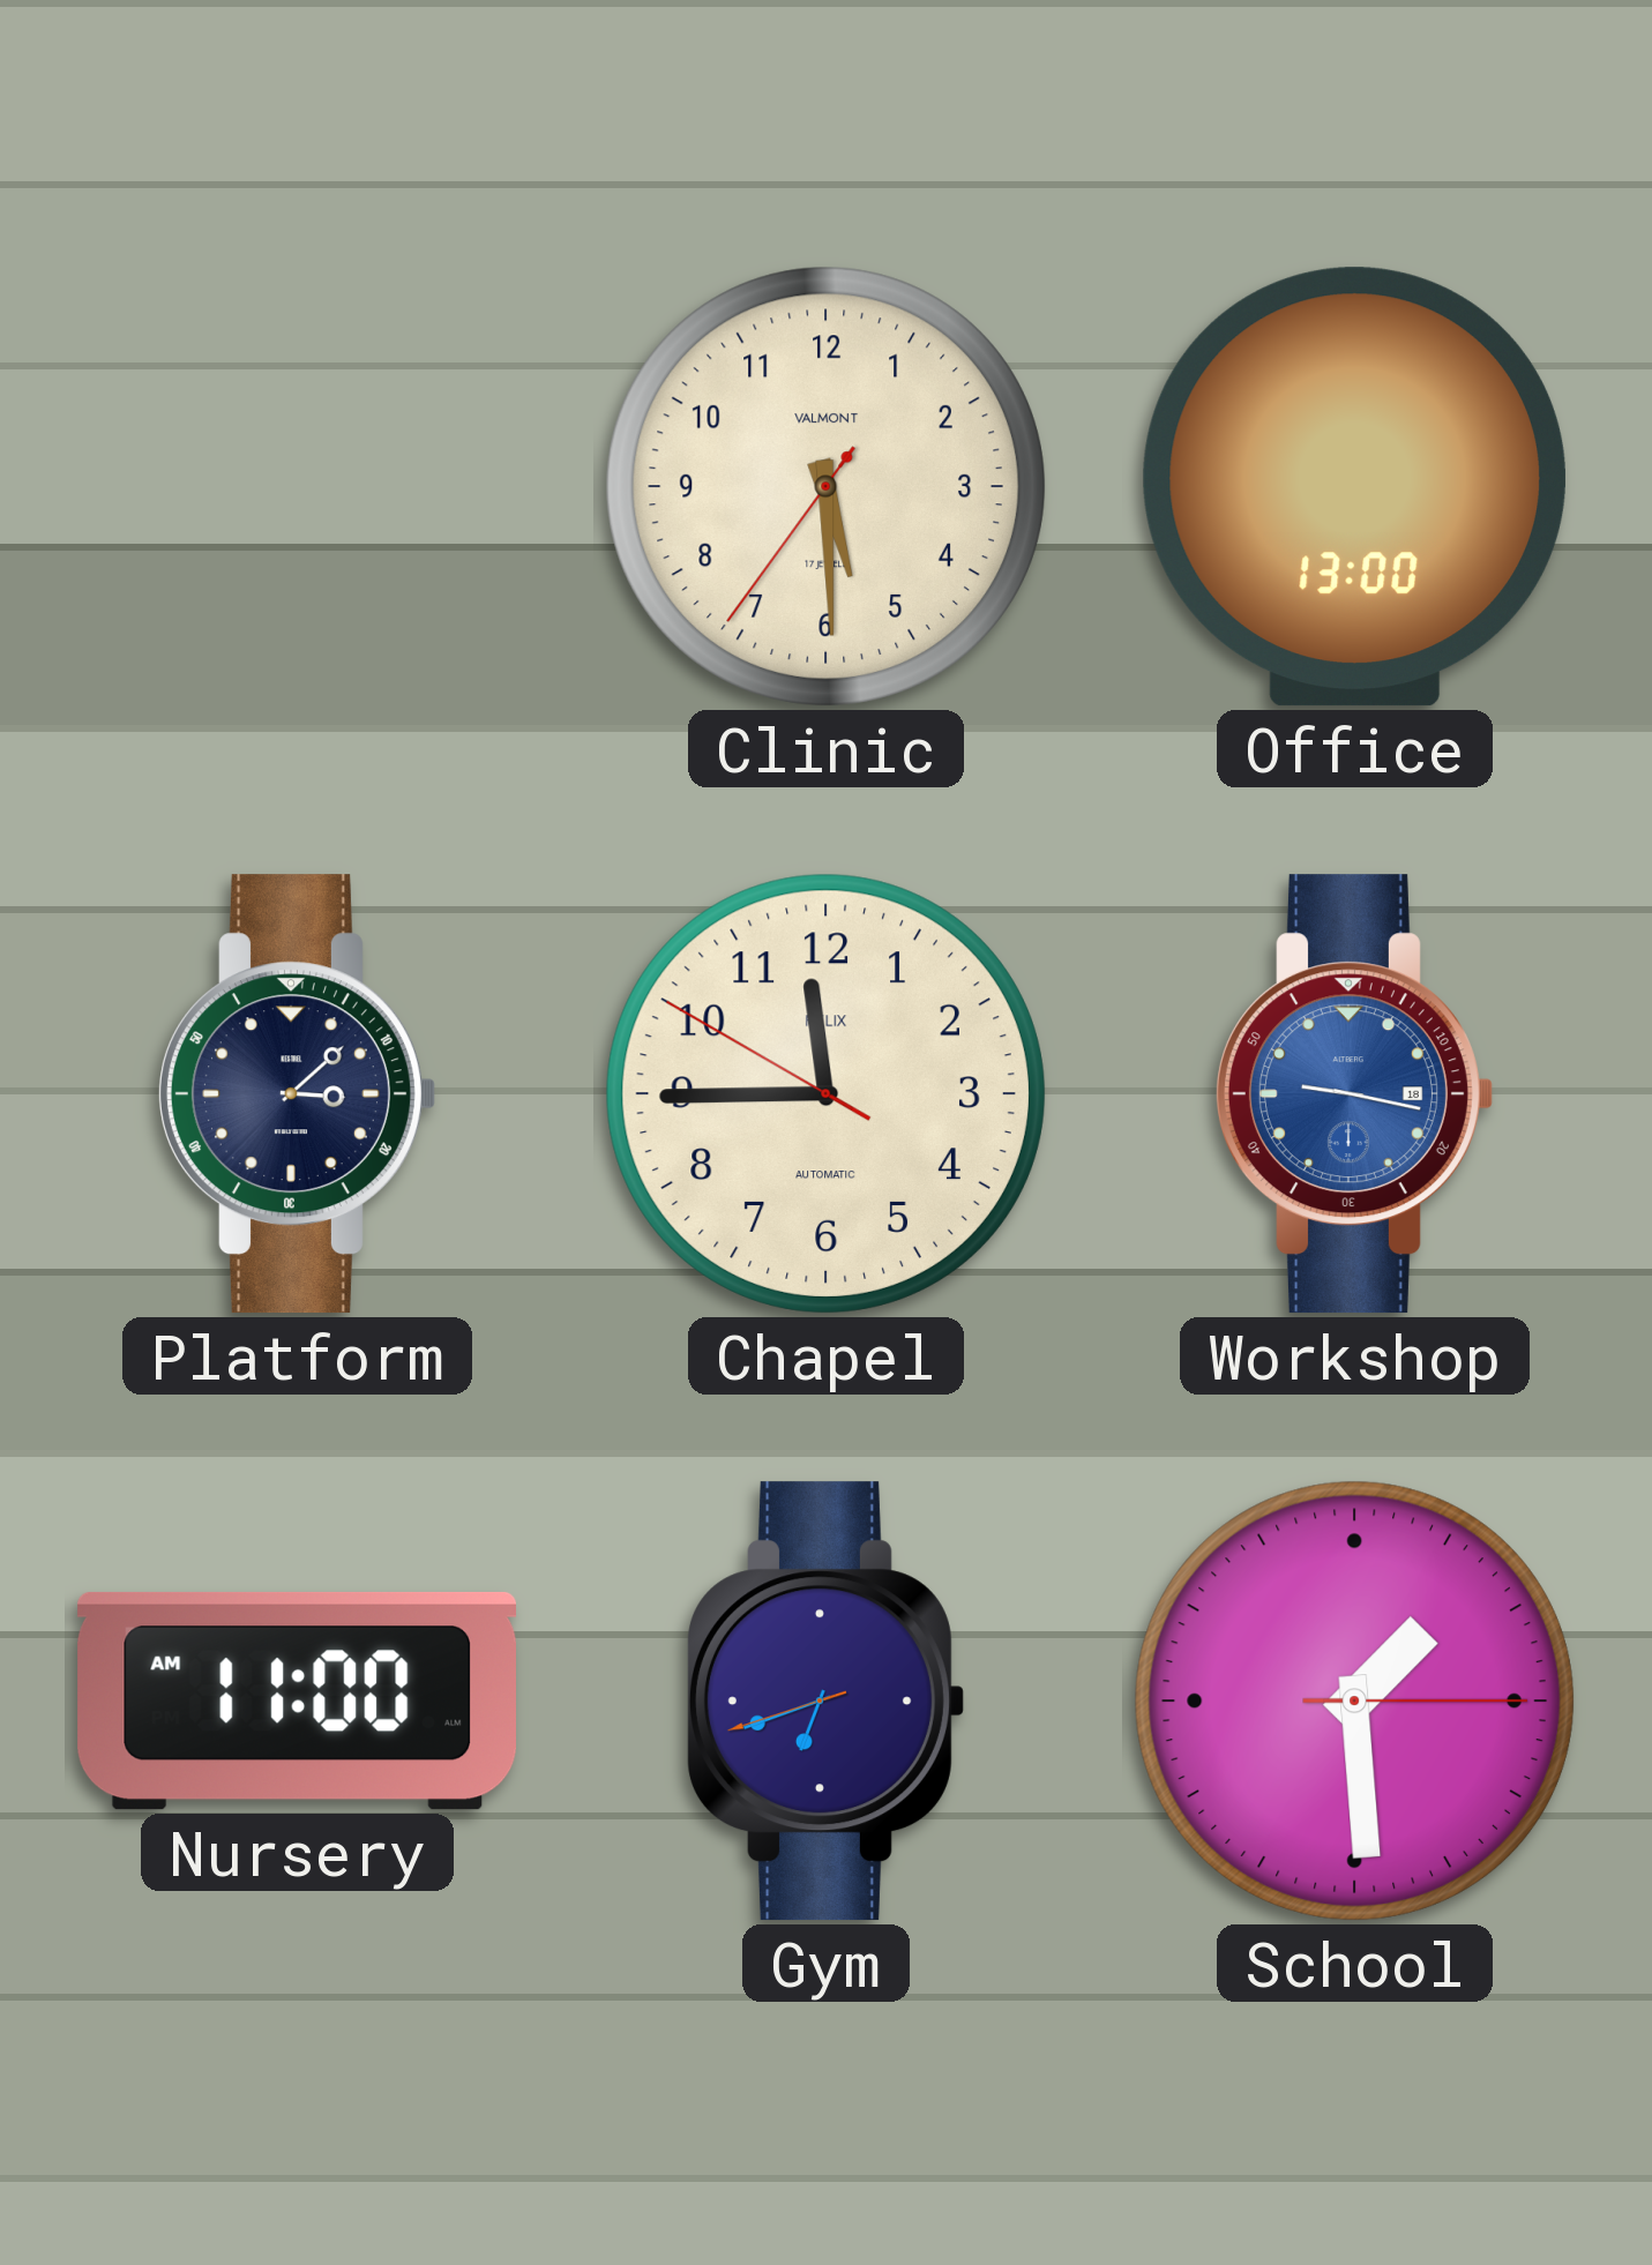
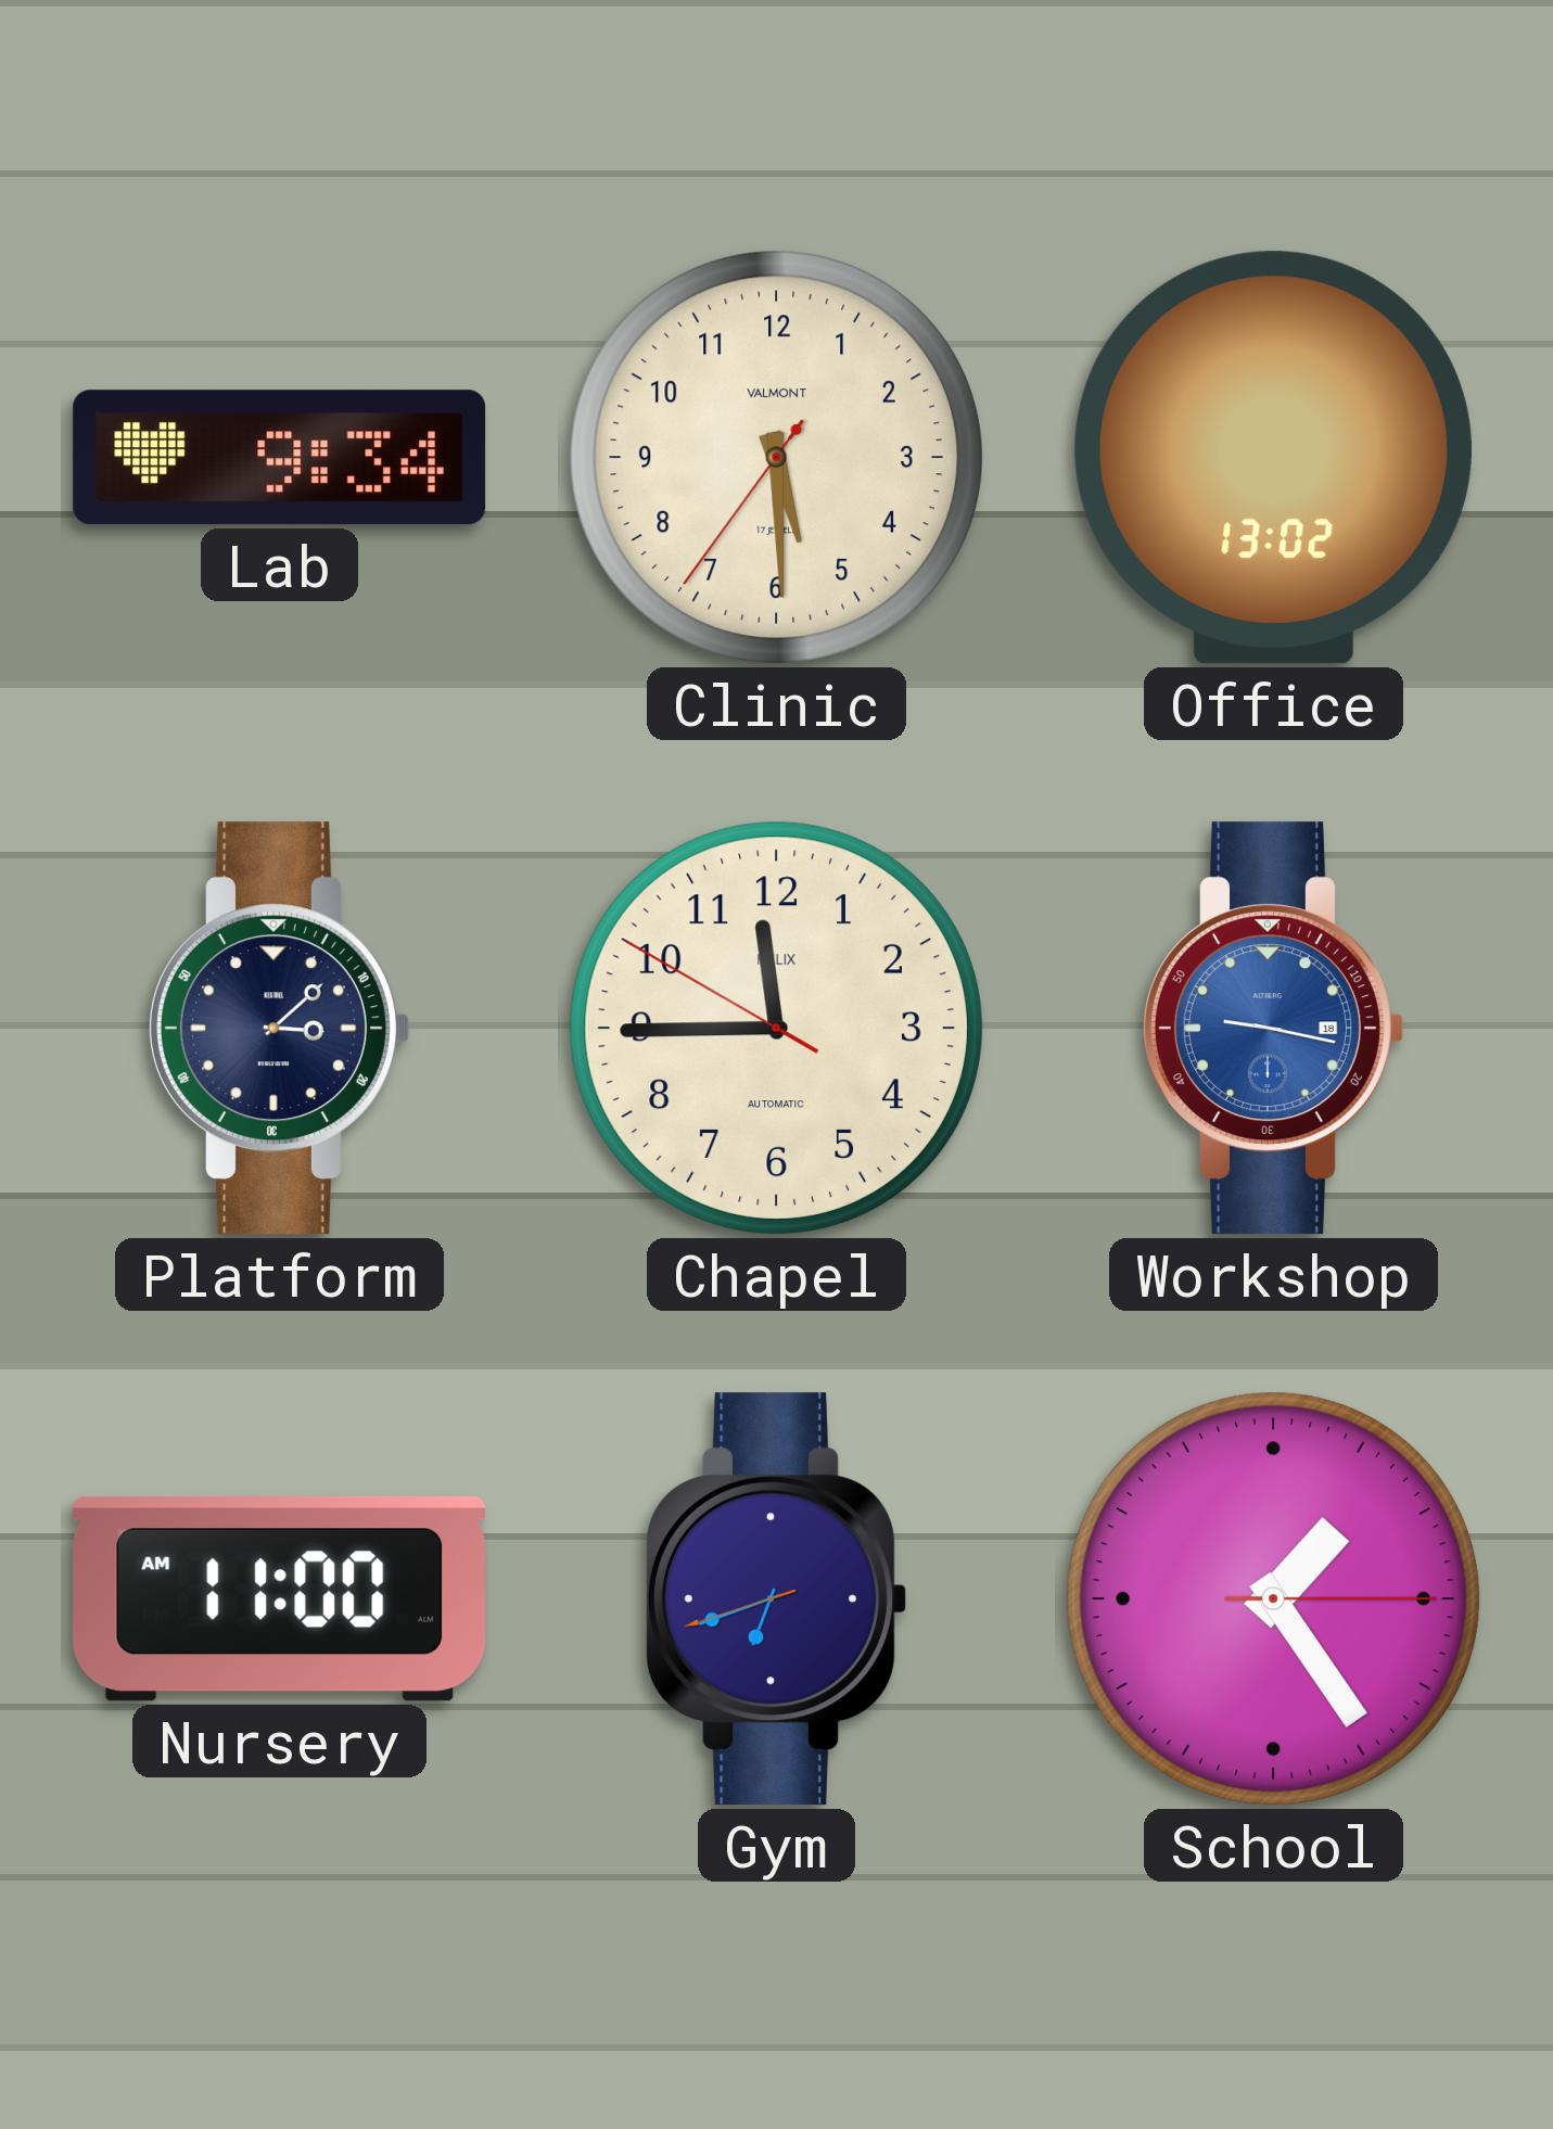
Lab: none -> 9:34 (280, 458)
Office: 13:00 -> 13:02 (1273, 458)
School: 1:29 -> 1:24 (1273, 1598)
